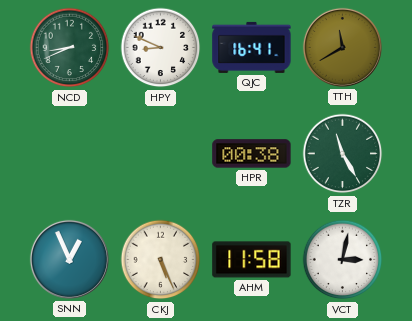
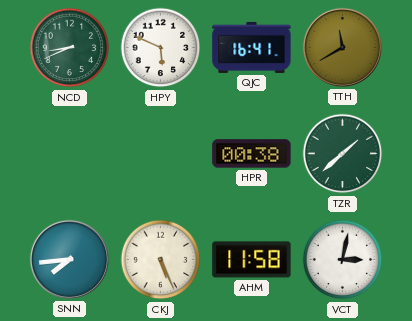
HPY: 8:49 -> 5:49 (161, 48)
TZR: 11:25 -> 1:38 (343, 154)
SNN: 12:56 -> 7:44 (69, 259)
